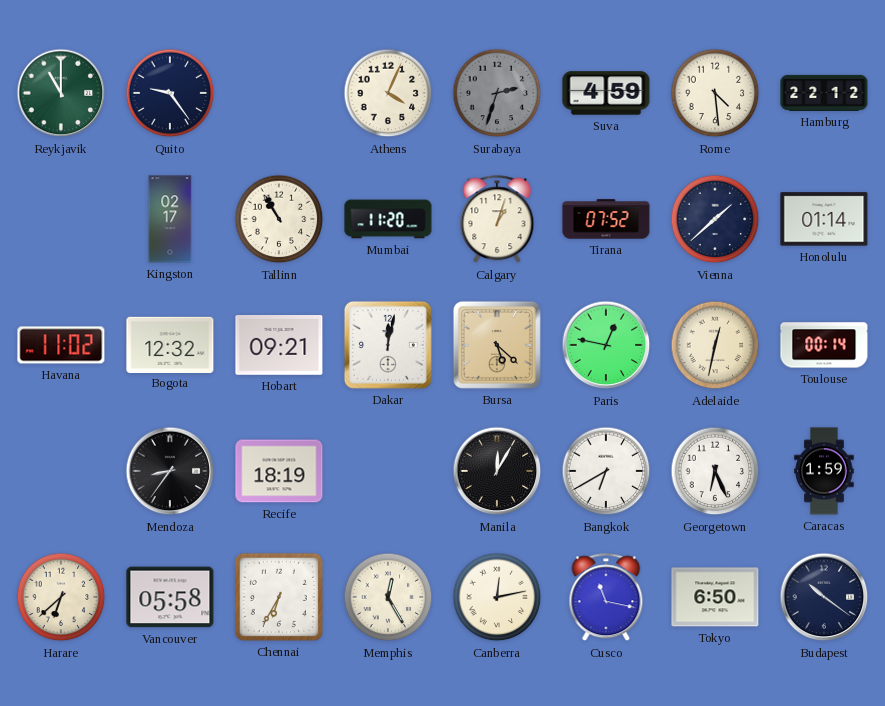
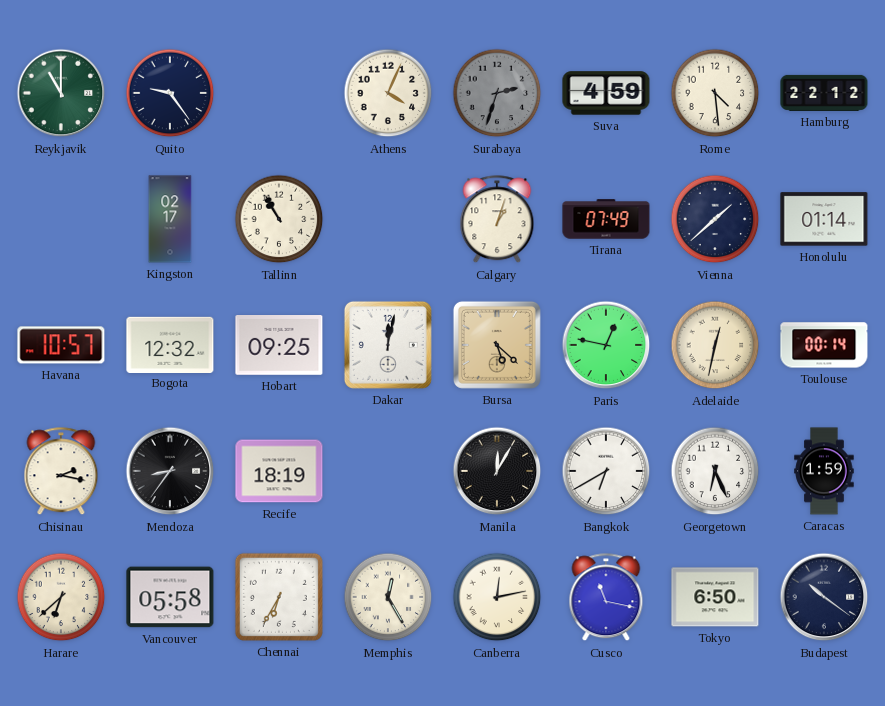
Mumbai: 11:20 -> none (388, 219)
Tirana: 07:52 -> 07:49 (606, 219)
Havana: 11:02 -> 10:57 (61, 345)
Hobart: 09:21 -> 09:25 (279, 346)
Chisinau: none -> 2:17 (61, 472)
